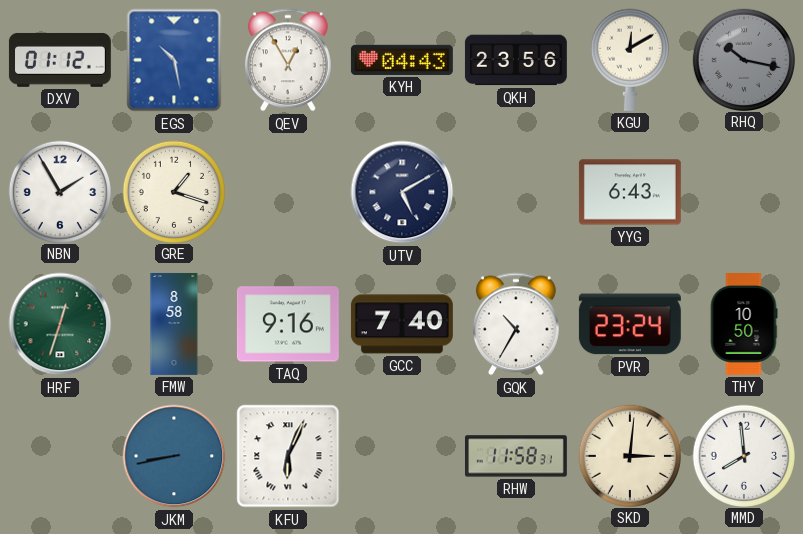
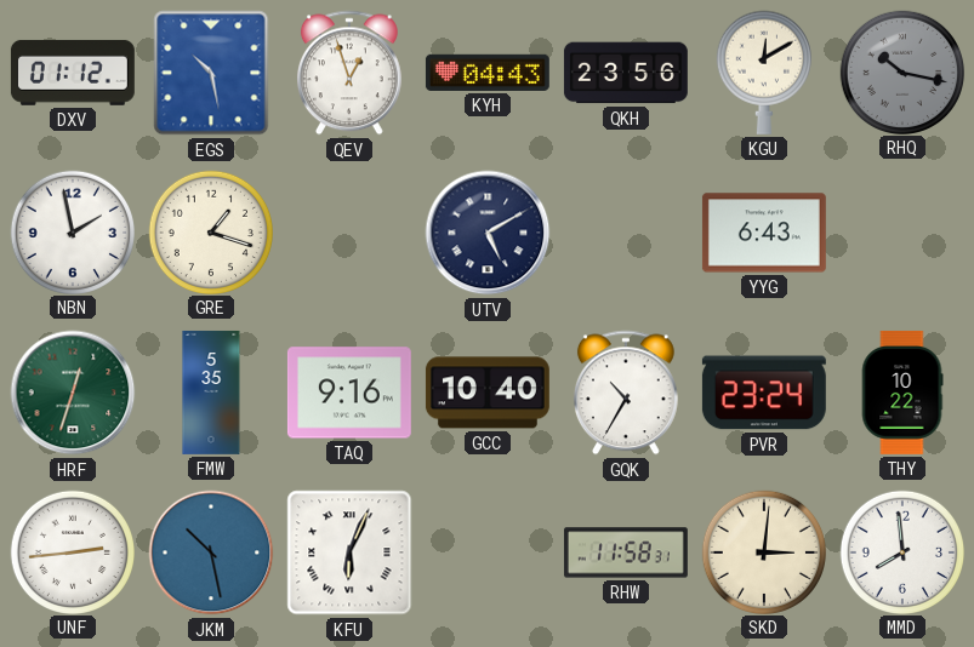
QEV: 12:55 -> 12:57 (349, 73)
NBN: 1:55 -> 1:58 (72, 231)
FMW: 8:58 -> 5:35 (211, 393)
GCC: 7:40 -> 10:40 (488, 393)
THY: 10:50 -> 10:22 (902, 393)
UNF: none -> 2:44 (72, 551)
JKM: 8:43 -> 10:28 (211, 552)
